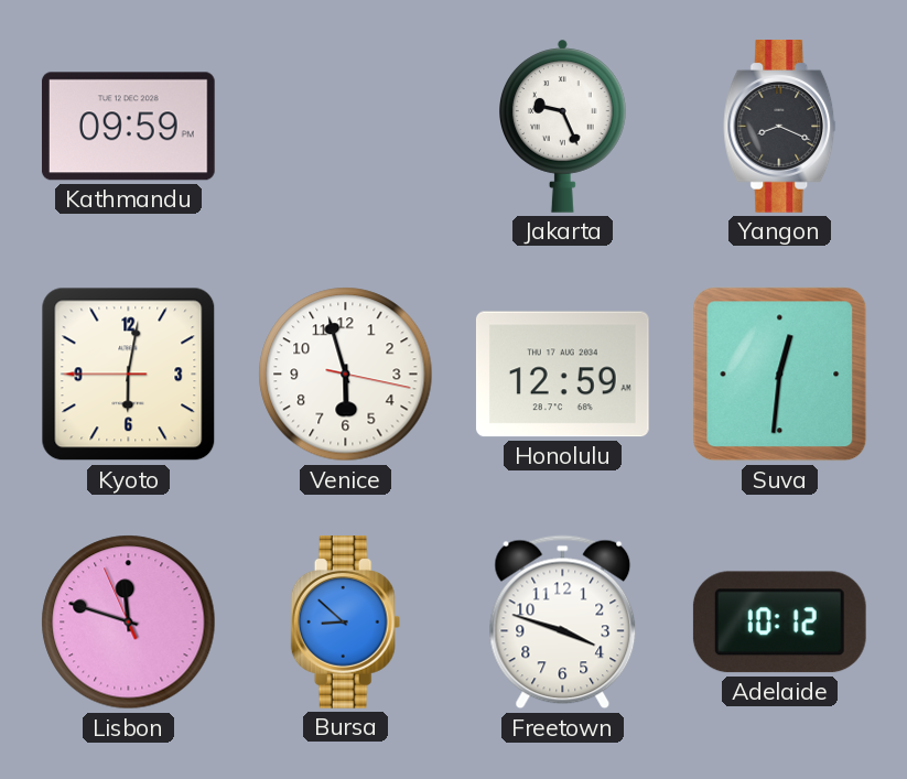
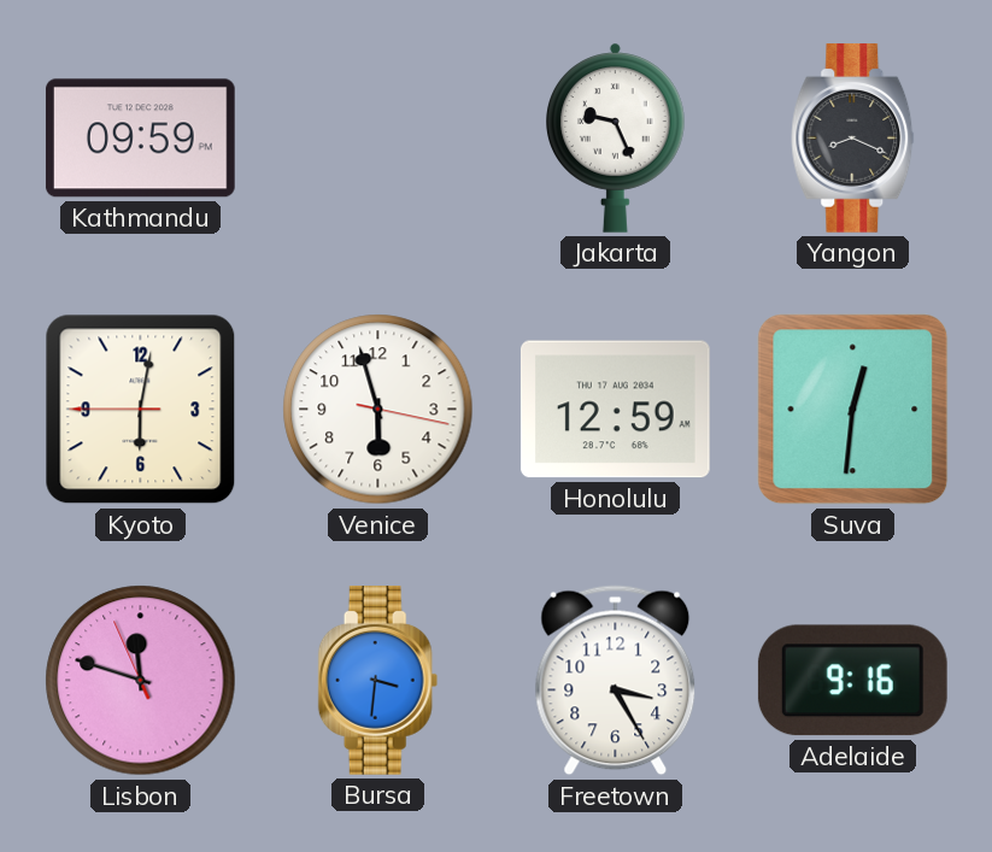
Bursa: 8:52 -> 3:31 (378, 681)
Freetown: 3:48 -> 3:25 (616, 681)
Adelaide: 10:12 -> 9:16 (852, 681)
